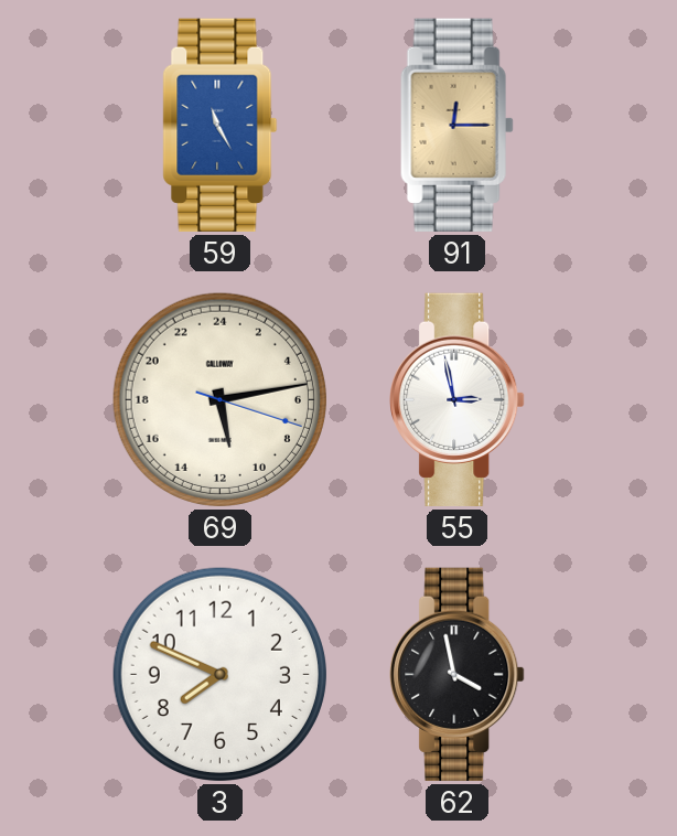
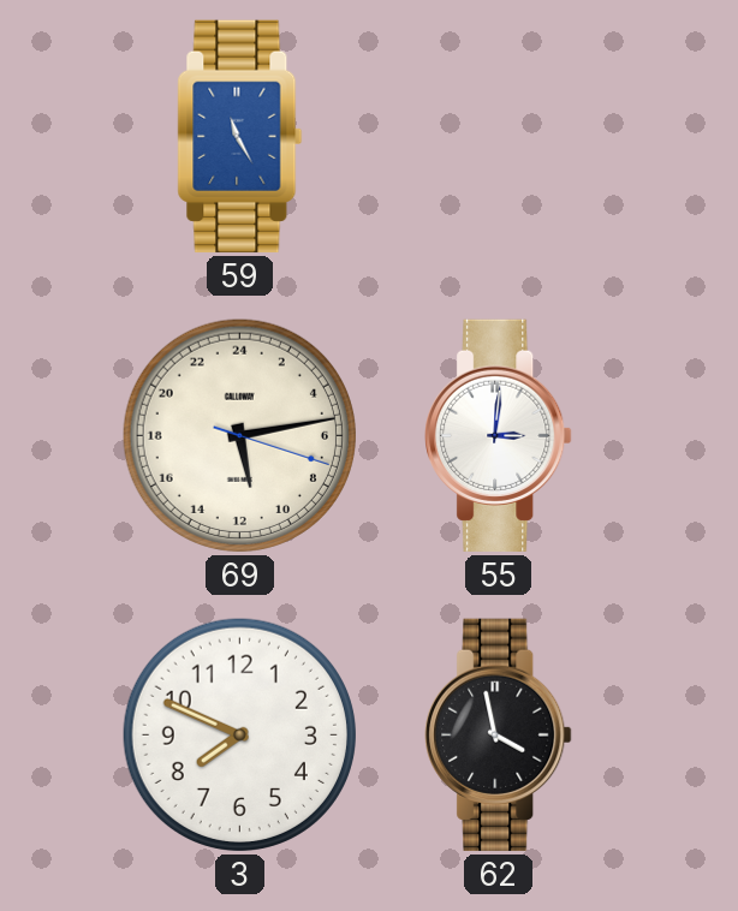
91: 12:15 -> none (458, 125)
55: 2:58 -> 3:01 (499, 435)
